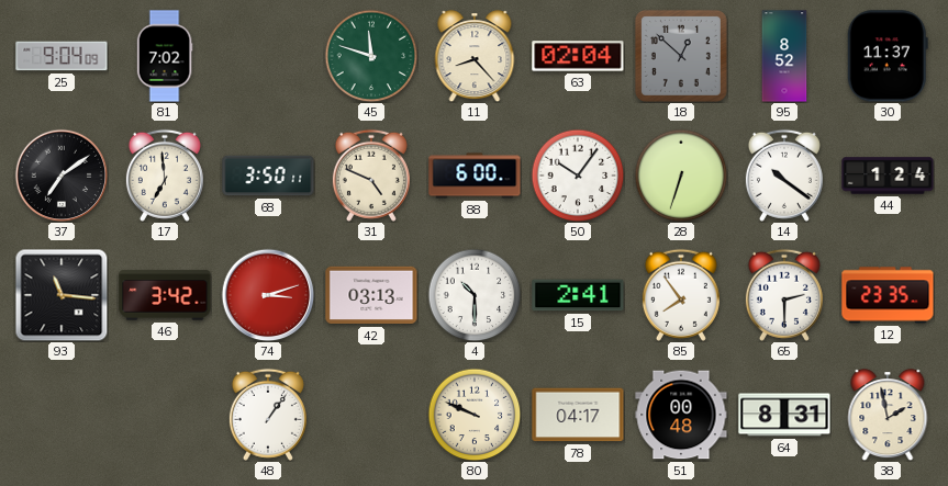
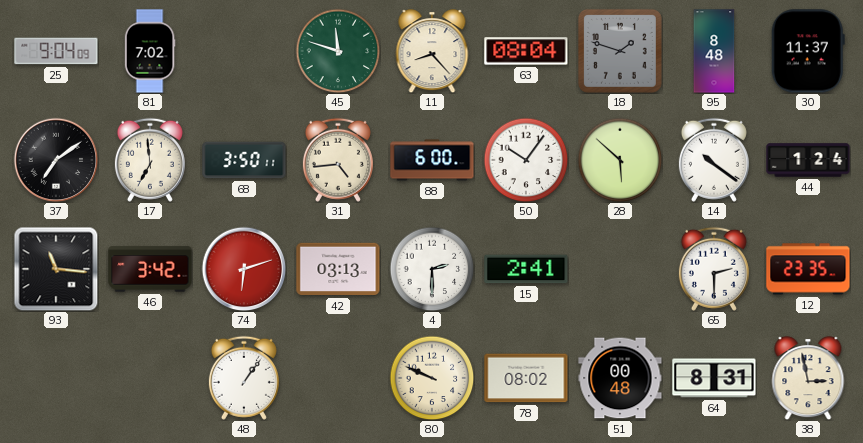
63: 02:04 -> 08:04 (526, 51)
18: 12:52 -> 1:48 (620, 51)
95: 8:52 -> 8:48 (714, 51)
31: 4:49 -> 4:44 (338, 160)
28: 6:33 -> 5:52 (620, 160)
74: 3:12 -> 6:12 (244, 269)
4: 10:30 -> 2:30 (432, 269)
85: 7:54 -> none (681, 295)
78: 04:17 -> 08:02 (526, 378)
38: 1:58 -> 2:58 (808, 378)
